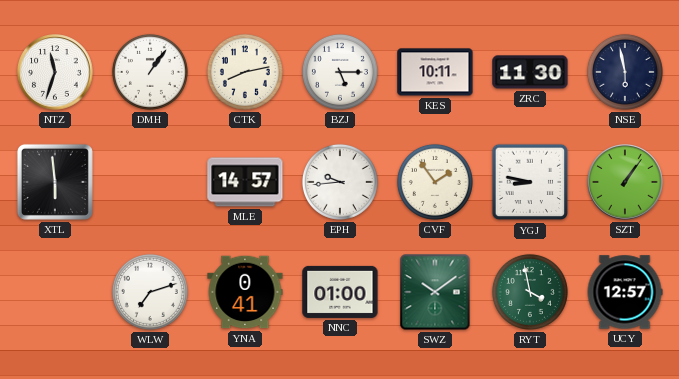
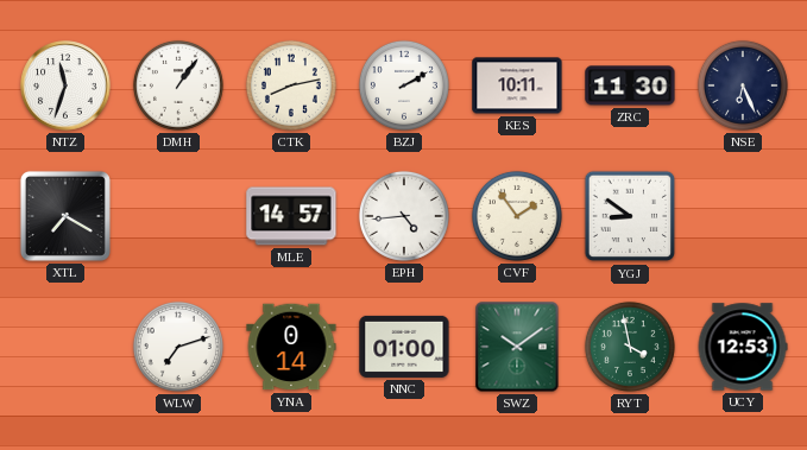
BZJ: 5:15 -> 2:10 (404, 85)
NSE: 5:58 -> 6:26 (743, 85)
XTL: 5:59 -> 7:20 (65, 216)
EPH: 9:44 -> 4:44 (404, 216)
YGJ: 8:47 -> 8:51 (630, 216)
SZT: 1:06 -> none (625, 182)
YNA: 0:41 -> 0:14 (291, 347)
UCY: 12:57 -> 12:53 (743, 347)
